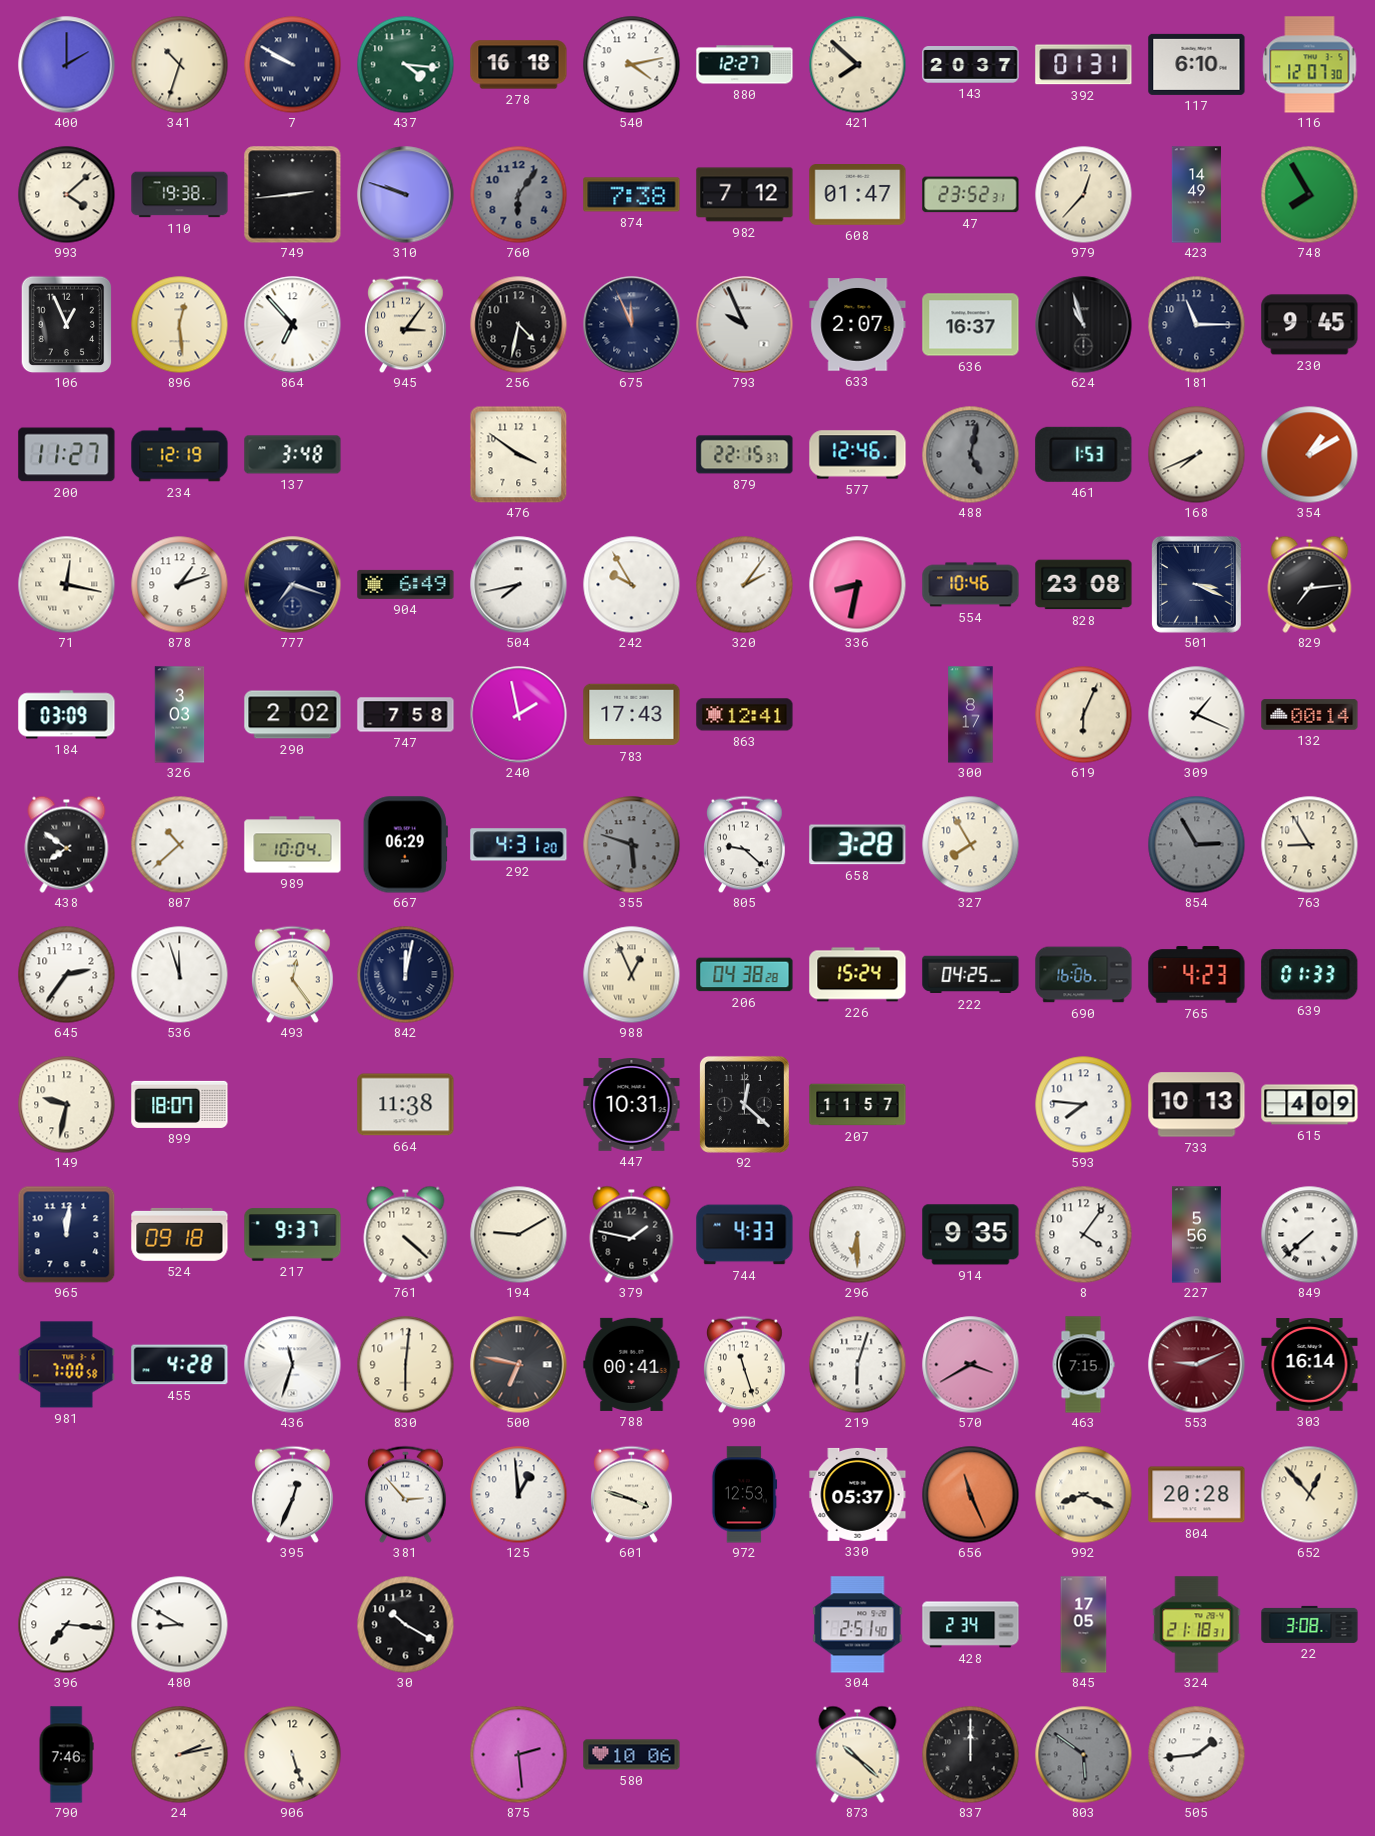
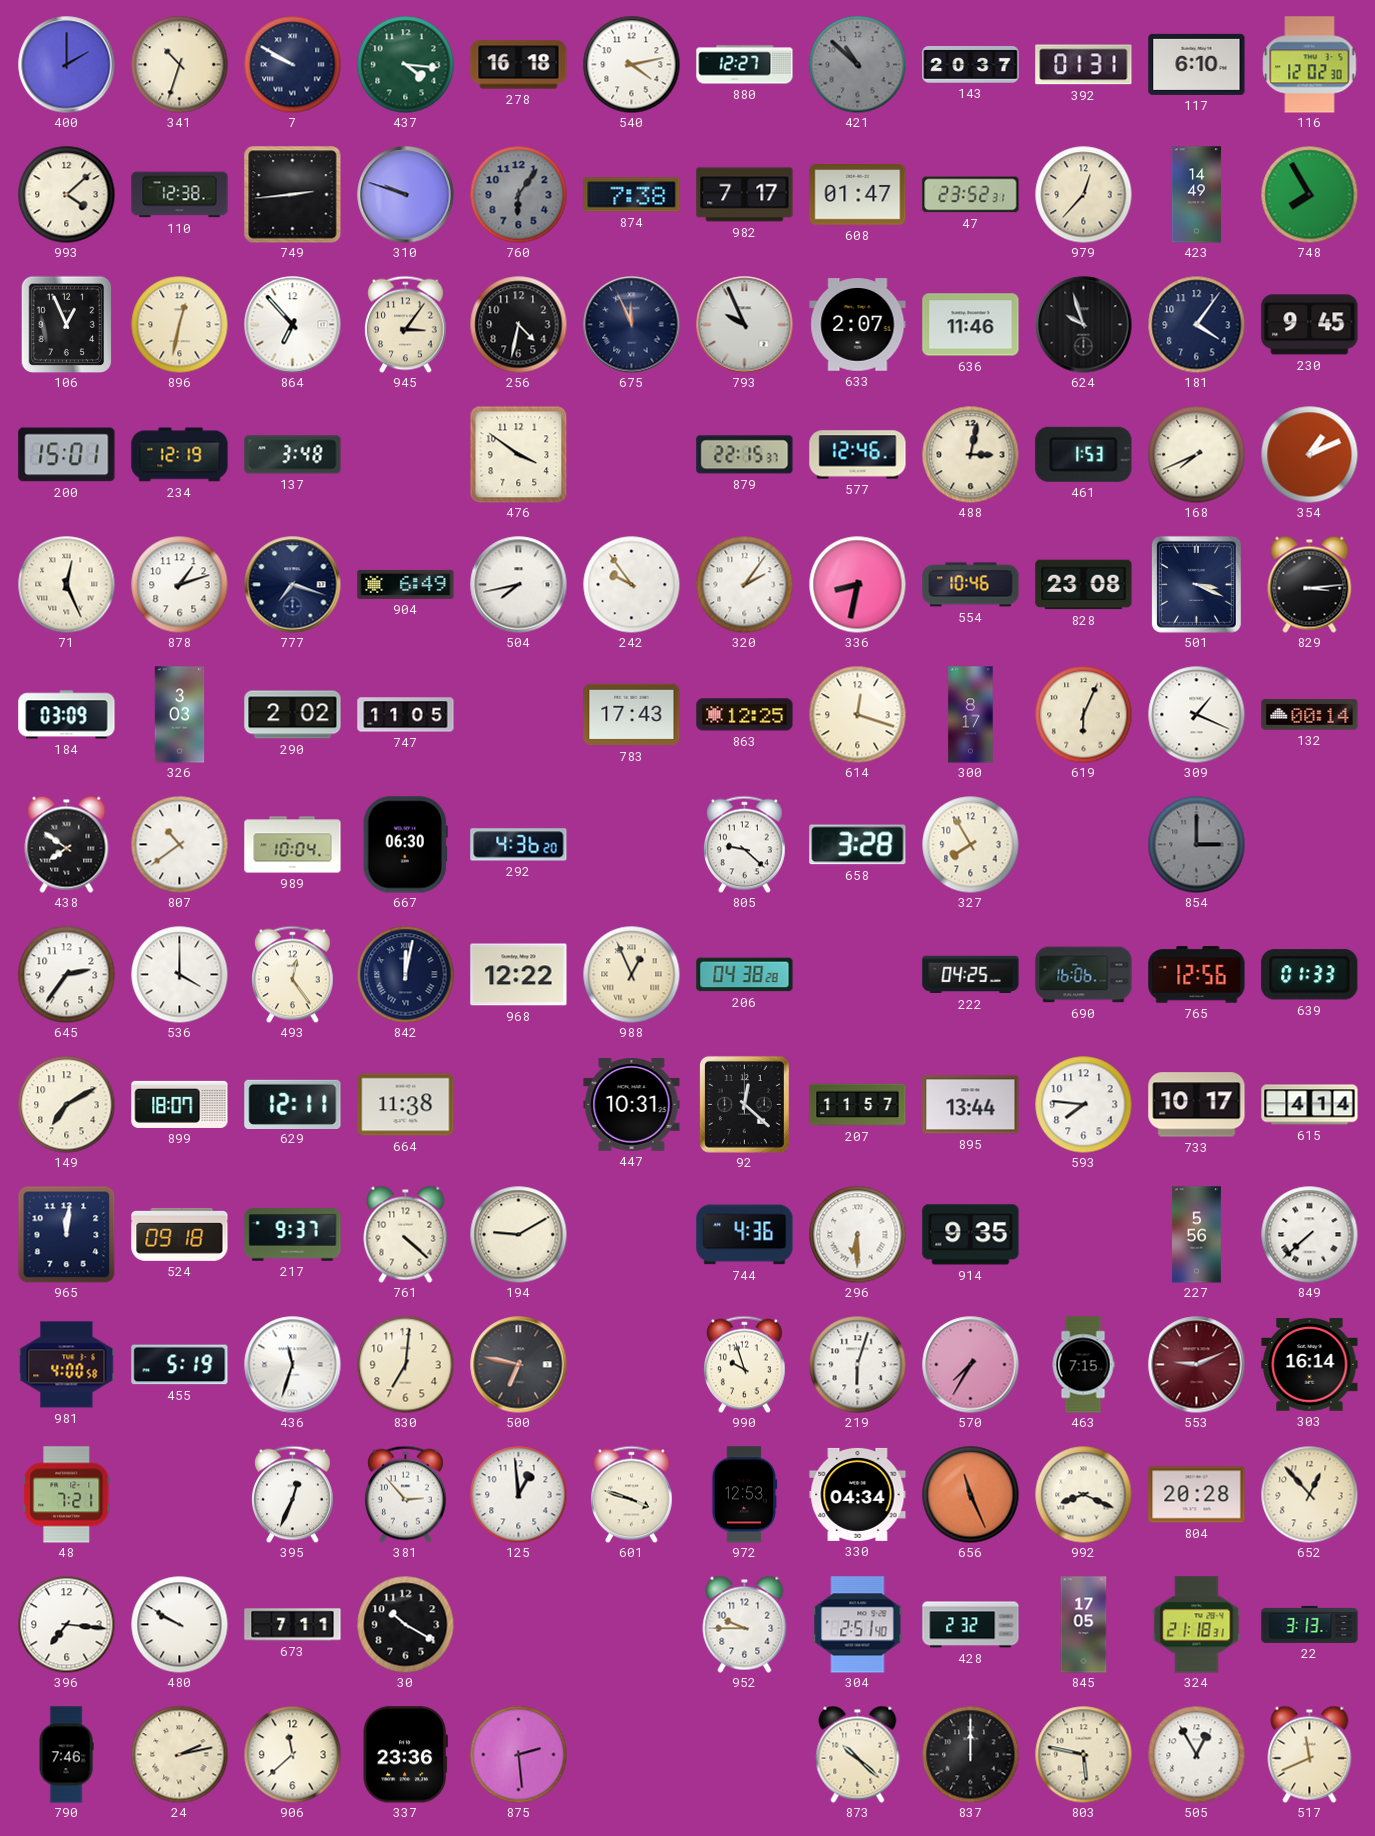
421: 7:52 -> 10:52 (857, 64)
421 dial: cream -> grey (857, 64)
116: 12:07 -> 12:02 (1310, 65)
110: 19:38 -> 12:38 (180, 195)
982: 7:12 -> 7:17 (745, 195)
896: 12:29 -> 12:32 (179, 324)
636: 16:37 -> 11:46 (971, 325)
624: 10:57 -> 9:57 (1084, 325)
181: 11:15 -> 4:06 (1196, 324)
200: 11:27 -> 15:01 (67, 455)
488: 5:02 -> 3:02 (970, 454)
488 dial: grey -> cream (970, 454)
354: 1:10 -> 1:11 (1309, 454)
71: 12:17 -> 12:26 (66, 584)
242: 9:55 -> 9:54 (631, 584)
829: 7:14 -> 3:14 (1310, 584)
747: 7:58 -> 11:05 (406, 715)
240: 1:58 -> none (519, 715)
863: 12:41 -> 12:25 (745, 715)
614: none -> 12:18 (857, 714)
807: 10:38 -> 10:39 (179, 844)
667: 06:29 -> 06:30 (405, 845)
292: 4:31 -> 4:36 (519, 845)
355: 5:48 -> none (631, 844)
854: 2:55 -> 3:00 (1196, 844)
763: 8:55 -> none (1309, 844)
536: 11:57 -> 4:00 (179, 974)
968: none -> 12:22 (519, 975)
226: 15:24 -> none (858, 975)
765: 4:23 -> 12:56 (1197, 975)
149: 9:32 -> 7:10 (66, 1104)
629: none -> 12:11 (293, 1104)
895: none -> 13:44 (971, 1105)
733: 10:13 -> 10:17 (1197, 1105)
615: 4:09 -> 4:14 (1310, 1105)
379: 1:47 -> none (632, 1234)
744: 4:33 -> 4:36 (745, 1235)
8: 4:06 -> none (1083, 1234)
981: 7:00 -> 4:00 (67, 1365)
455: 4:28 -> 5:19 (180, 1365)
830: 6:01 -> 7:01 (405, 1364)
788: 00:41 -> none (632, 1364)
990: 11:27 -> 9:57 (745, 1364)
570: 3:40 -> 7:35 (971, 1365)
48: none -> 7:21 (67, 1495)
330: 05:37 -> 04:34 (858, 1494)
480: 8:50 -> 9:50 (179, 1624)
673: none -> 7:11 (293, 1625)
952: none -> 9:45 (745, 1624)
428: 2:34 -> 2:32 (971, 1625)
22: 3:08 -> 3:13 (1310, 1624)
906: 5:27 -> 11:38 (292, 1754)
337: none -> 23:36 (405, 1755)
580: 10:06 -> none (632, 1755)
803: 5:51 -> 5:47 (1083, 1754)
803 dial: grey -> cream (1083, 1754)
505: 1:44 -> 12:55 (1196, 1754)
517: none -> 11:41 (1310, 1754)
